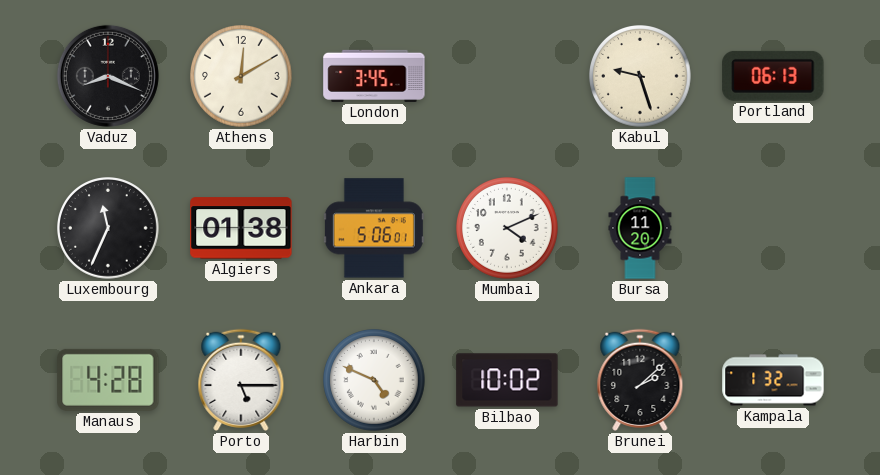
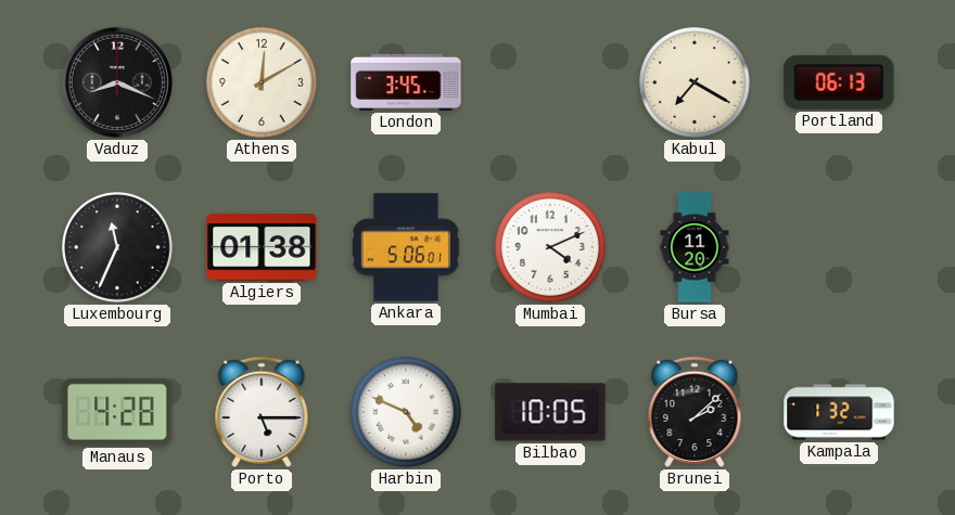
Kabul: 9:27 -> 7:20 (696, 83)
Bilbao: 10:02 -> 10:05 (550, 412)
